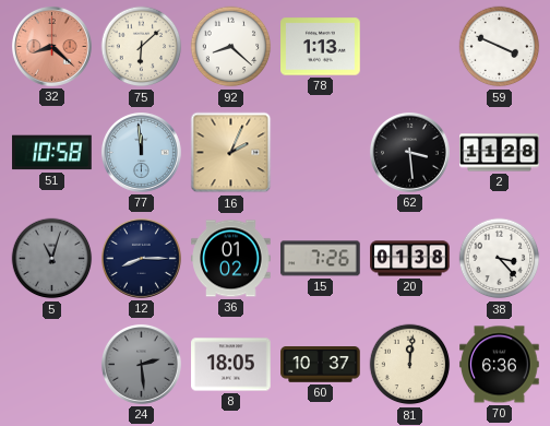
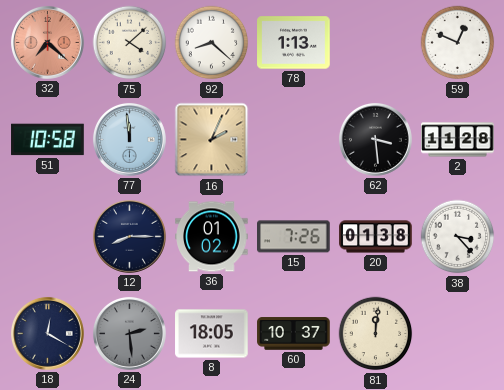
32: 8:22 -> 7:22 (47, 42)
75: 6:08 -> 4:08 (130, 43)
59: 3:49 -> 12:49 (458, 43)
5: 11:03 -> none (52, 259)
18: none -> 12:20 (47, 333)
70: 6:36 -> none (500, 365)
